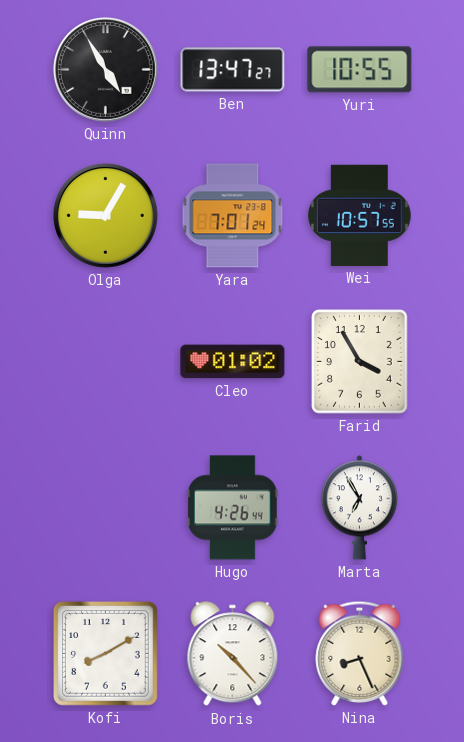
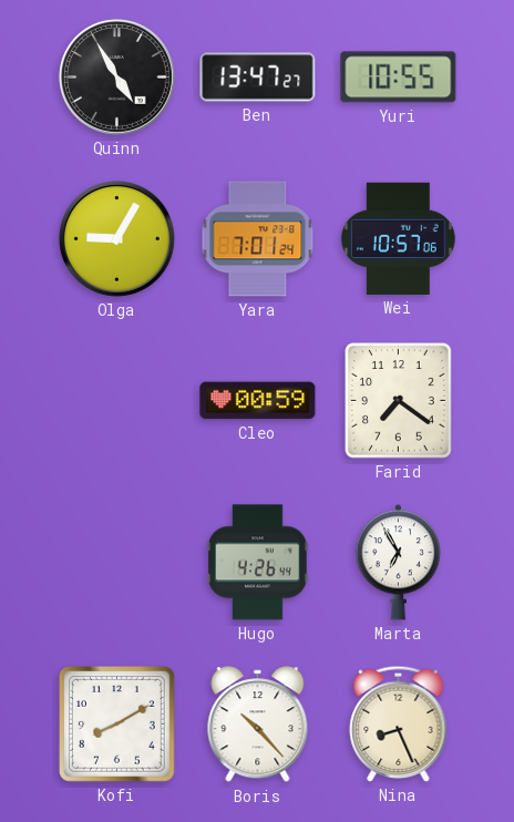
Wei: 10:57:55 -> 10:57:06 (398, 238)
Cleo: 01:02 -> 00:59 (258, 401)
Farid: 3:55 -> 7:21 (399, 401)
